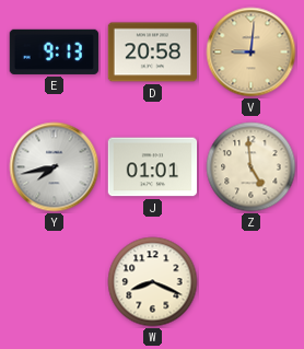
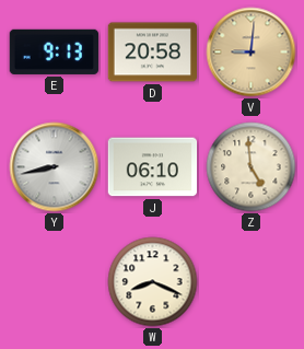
Y: 7:43 -> 8:43 (55, 167)
J: 01:01 -> 06:10 (153, 167)
